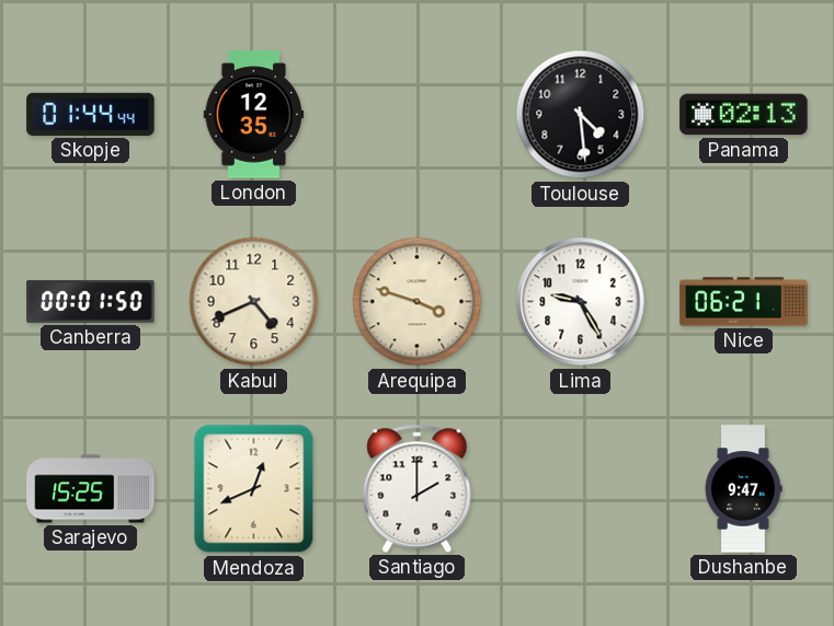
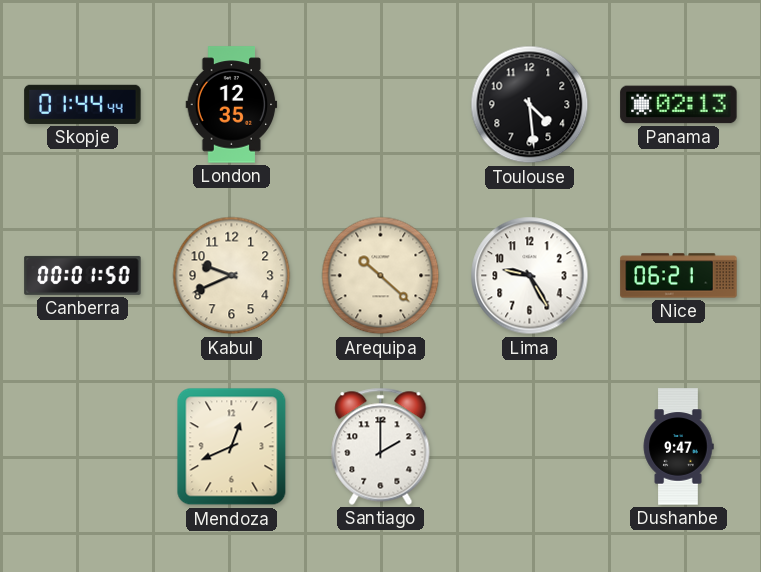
Kabul: 4:41 -> 9:41 (232, 276)
Arequipa: 3:48 -> 10:22 (381, 276)
Sarajevo: 15:25 -> none (91, 489)
